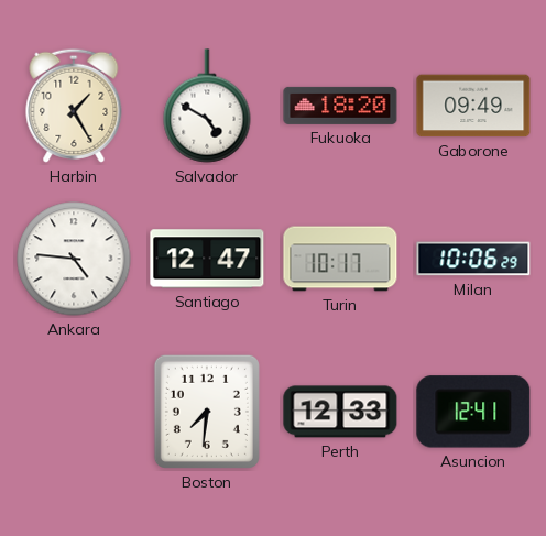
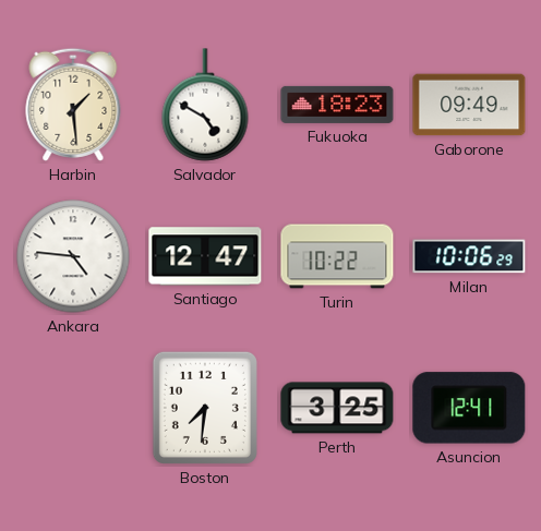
Harbin: 1:25 -> 1:29 (73, 105)
Fukuoka: 18:20 -> 18:23 (337, 105)
Turin: 10:17 -> 10:22 (337, 256)
Perth: 12:33 -> 3:25 (337, 408)
